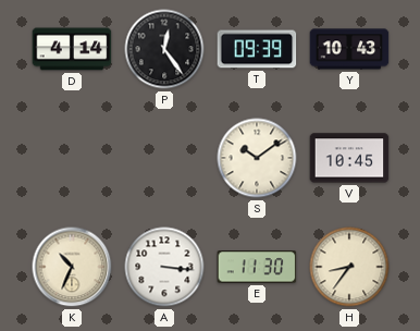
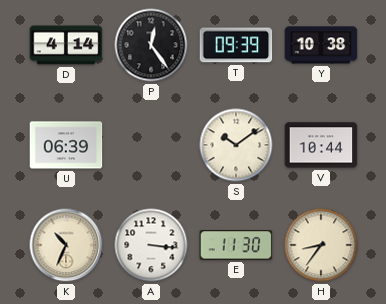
Y: 10:43 -> 10:38 (321, 45)
U: none -> 06:39 (66, 145)
V: 10:45 -> 10:44 (321, 145)
